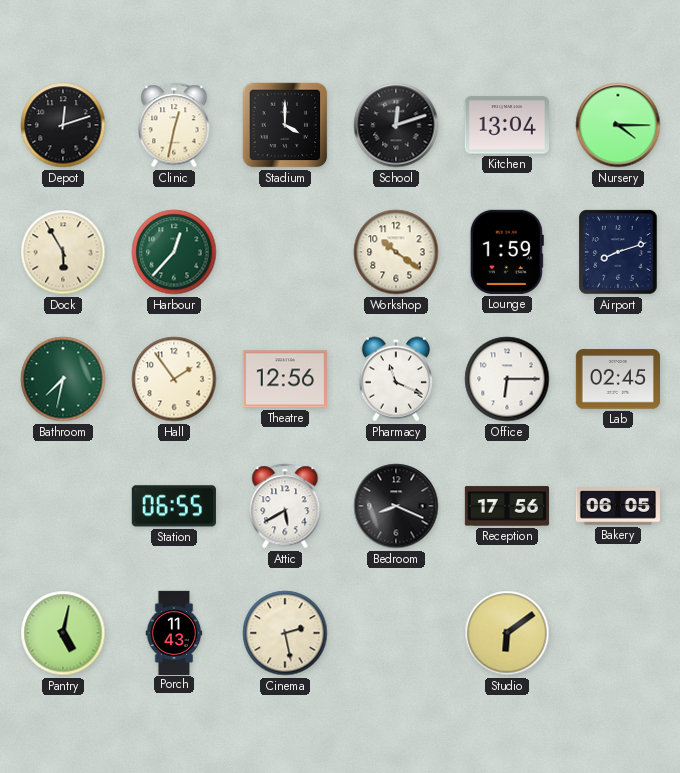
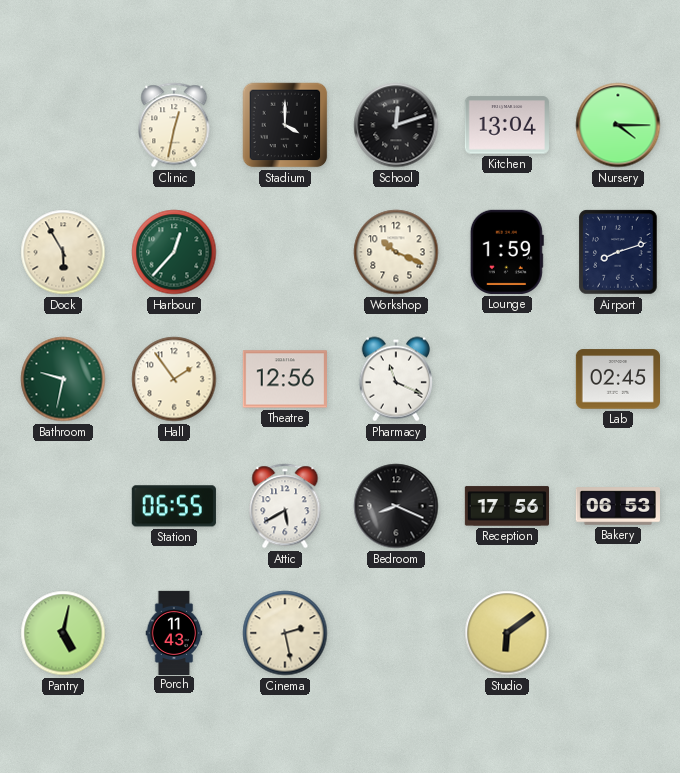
Depot: 12:12 -> none (63, 125)
Workshop: 10:21 -> 10:19 (396, 252)
Bathroom: 7:32 -> 9:32 (63, 379)
Office: 6:15 -> none (507, 379)
Bakery: 06:05 -> 06:53 (617, 506)
